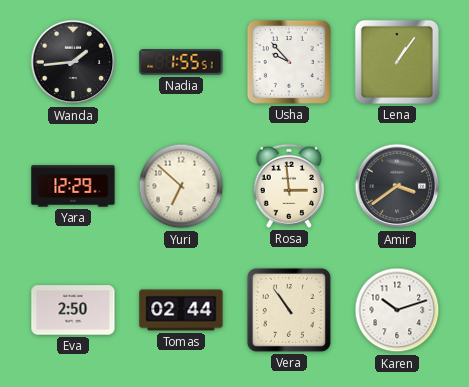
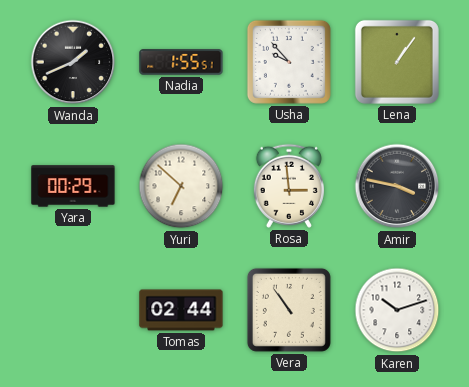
Wanda: 1:44 -> 1:41 (73, 62)
Yara: 12:29 -> 00:29 (73, 186)
Amir: 3:39 -> 3:47 (397, 186)
Eva: 2:50 -> none (73, 310)
